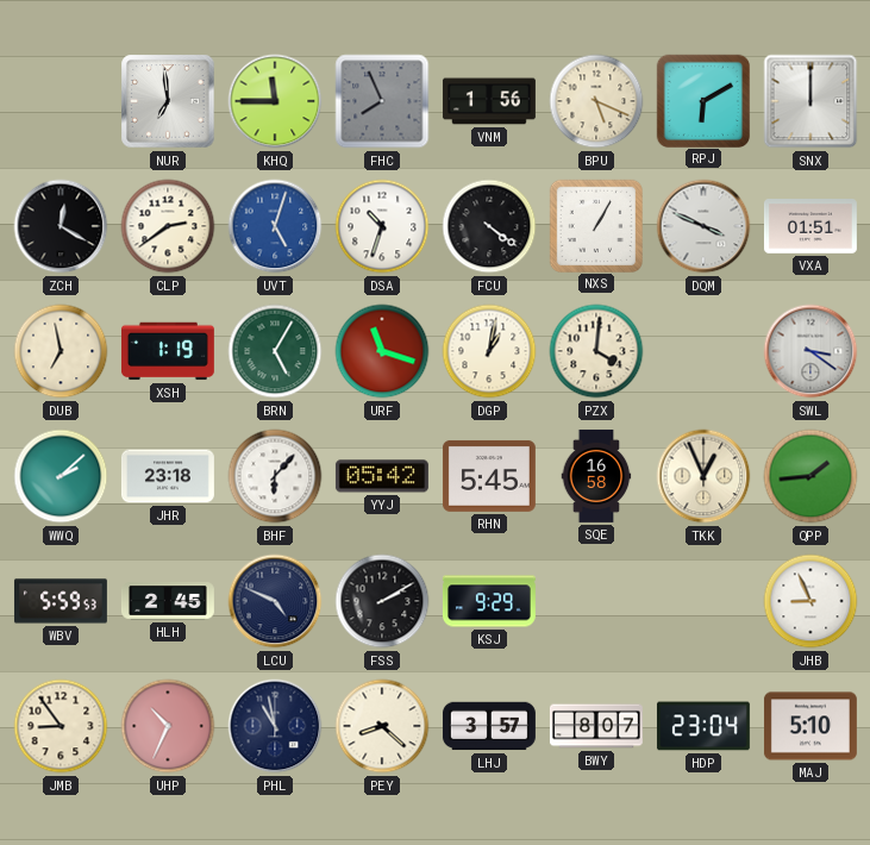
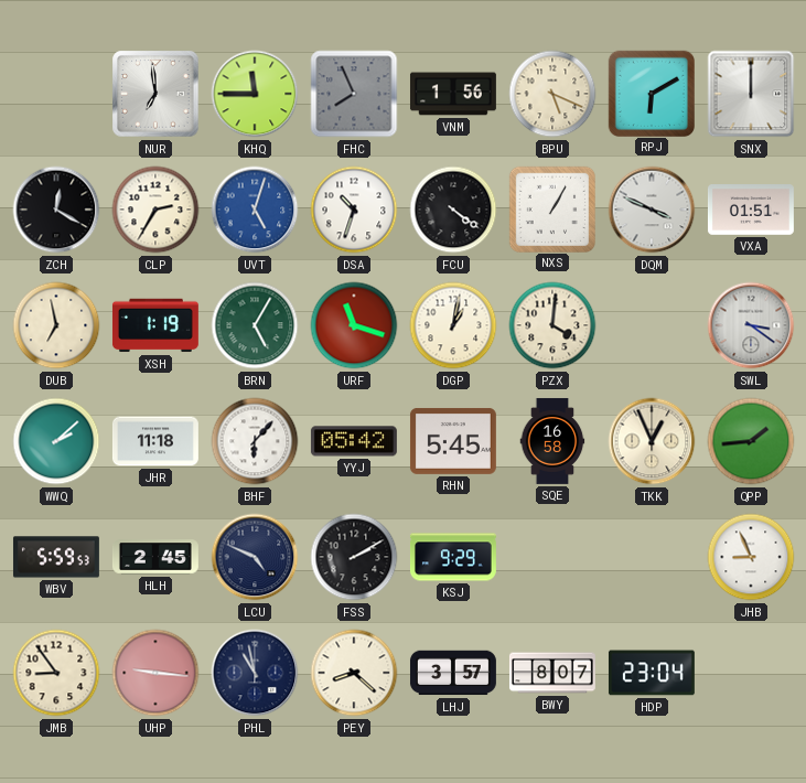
CLP: 2:39 -> 2:35 (155, 210)
JHR: 23:18 -> 11:18 (155, 441)
UHP: 10:34 -> 9:16 (155, 673)
MAJ: 5:10 -> none (810, 726)
